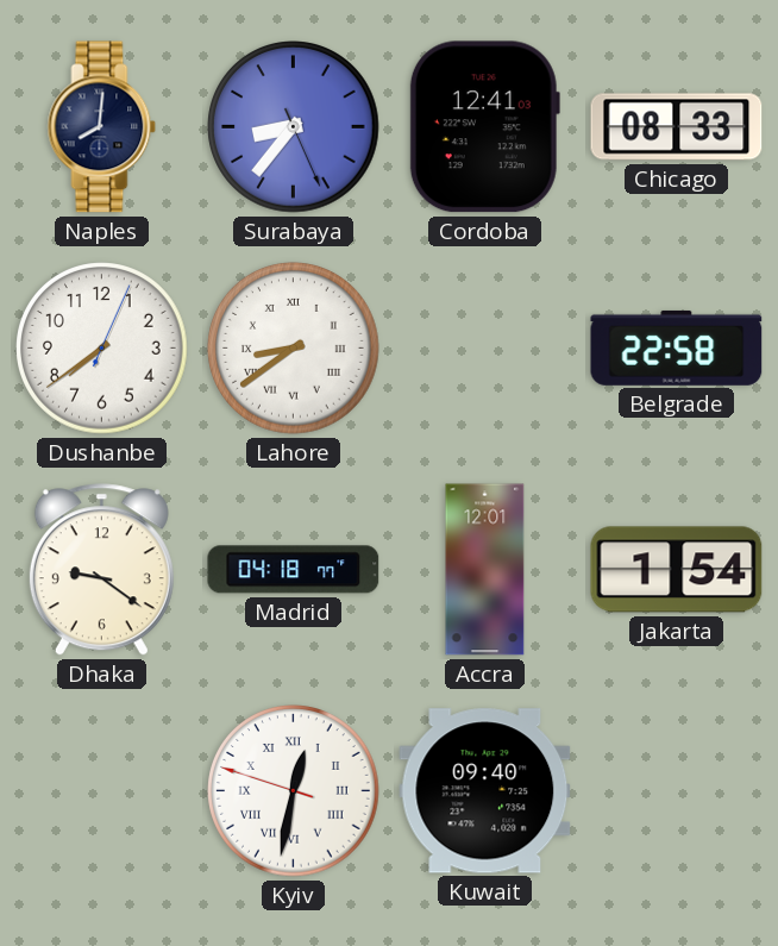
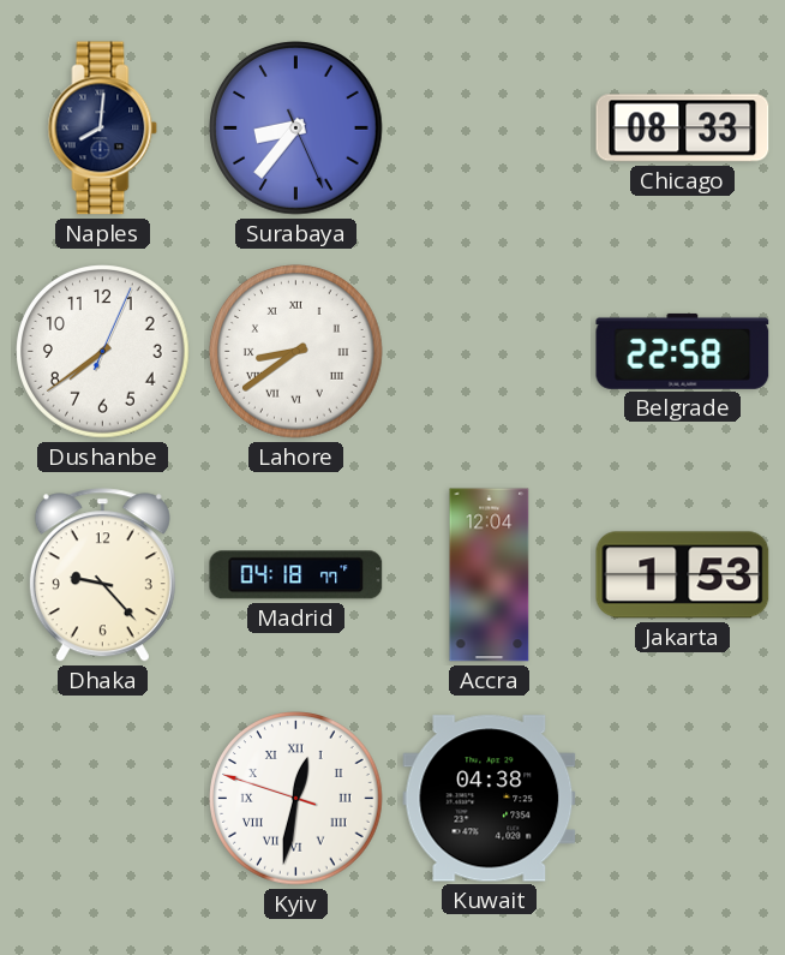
Cordoba: 12:41 -> none (484, 127)
Dhaka: 9:21 -> 9:23 (102, 575)
Accra: 12:01 -> 12:04 (490, 575)
Jakarta: 1:54 -> 1:53 (683, 575)
Kuwait: 09:40 -> 04:38 (490, 799)
